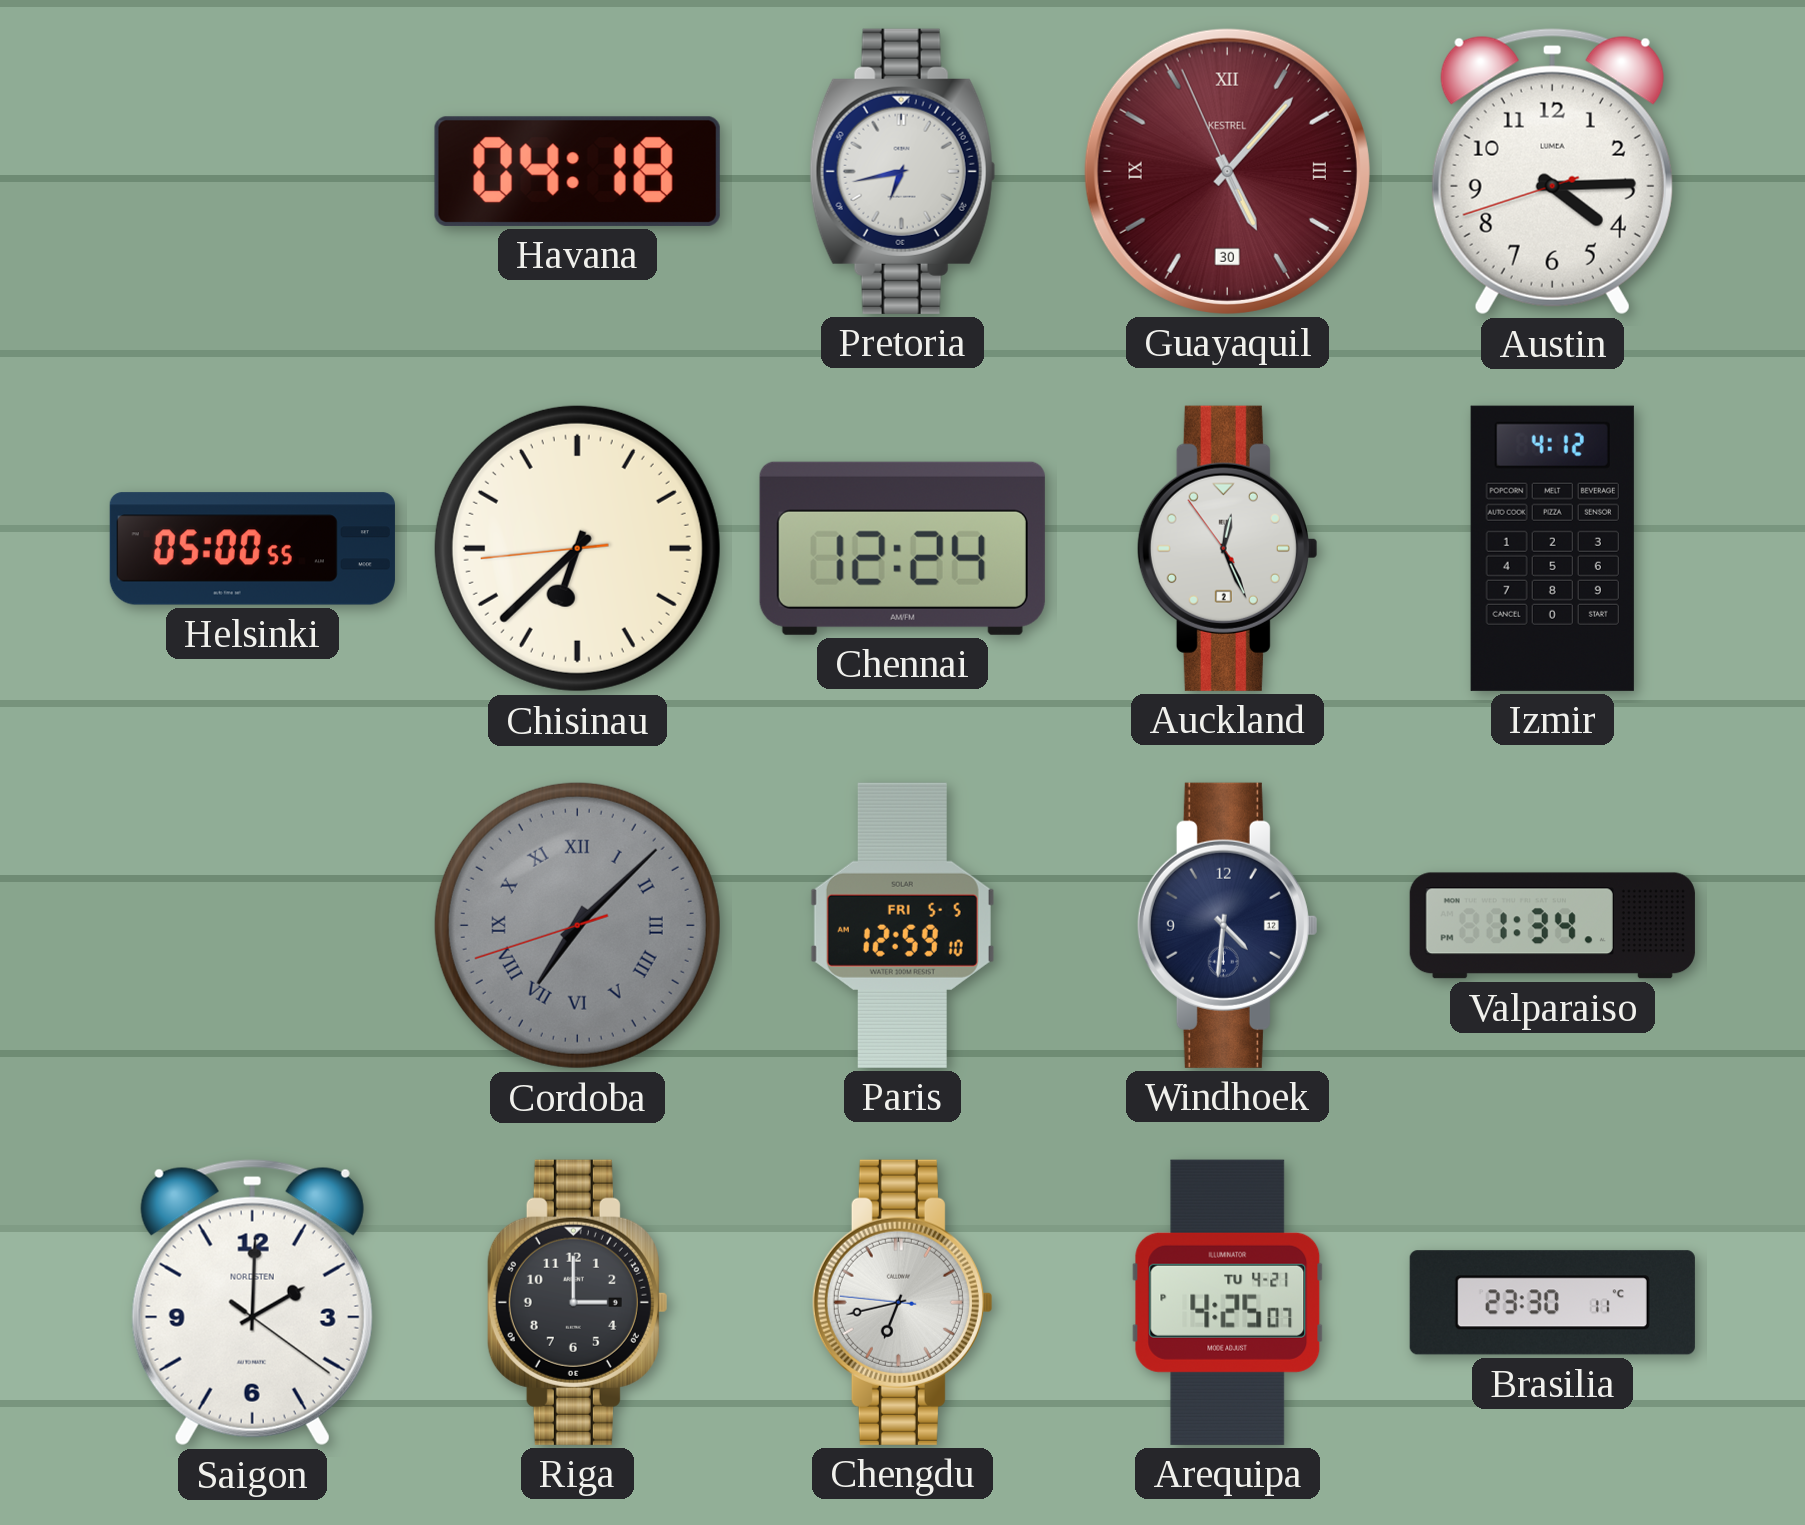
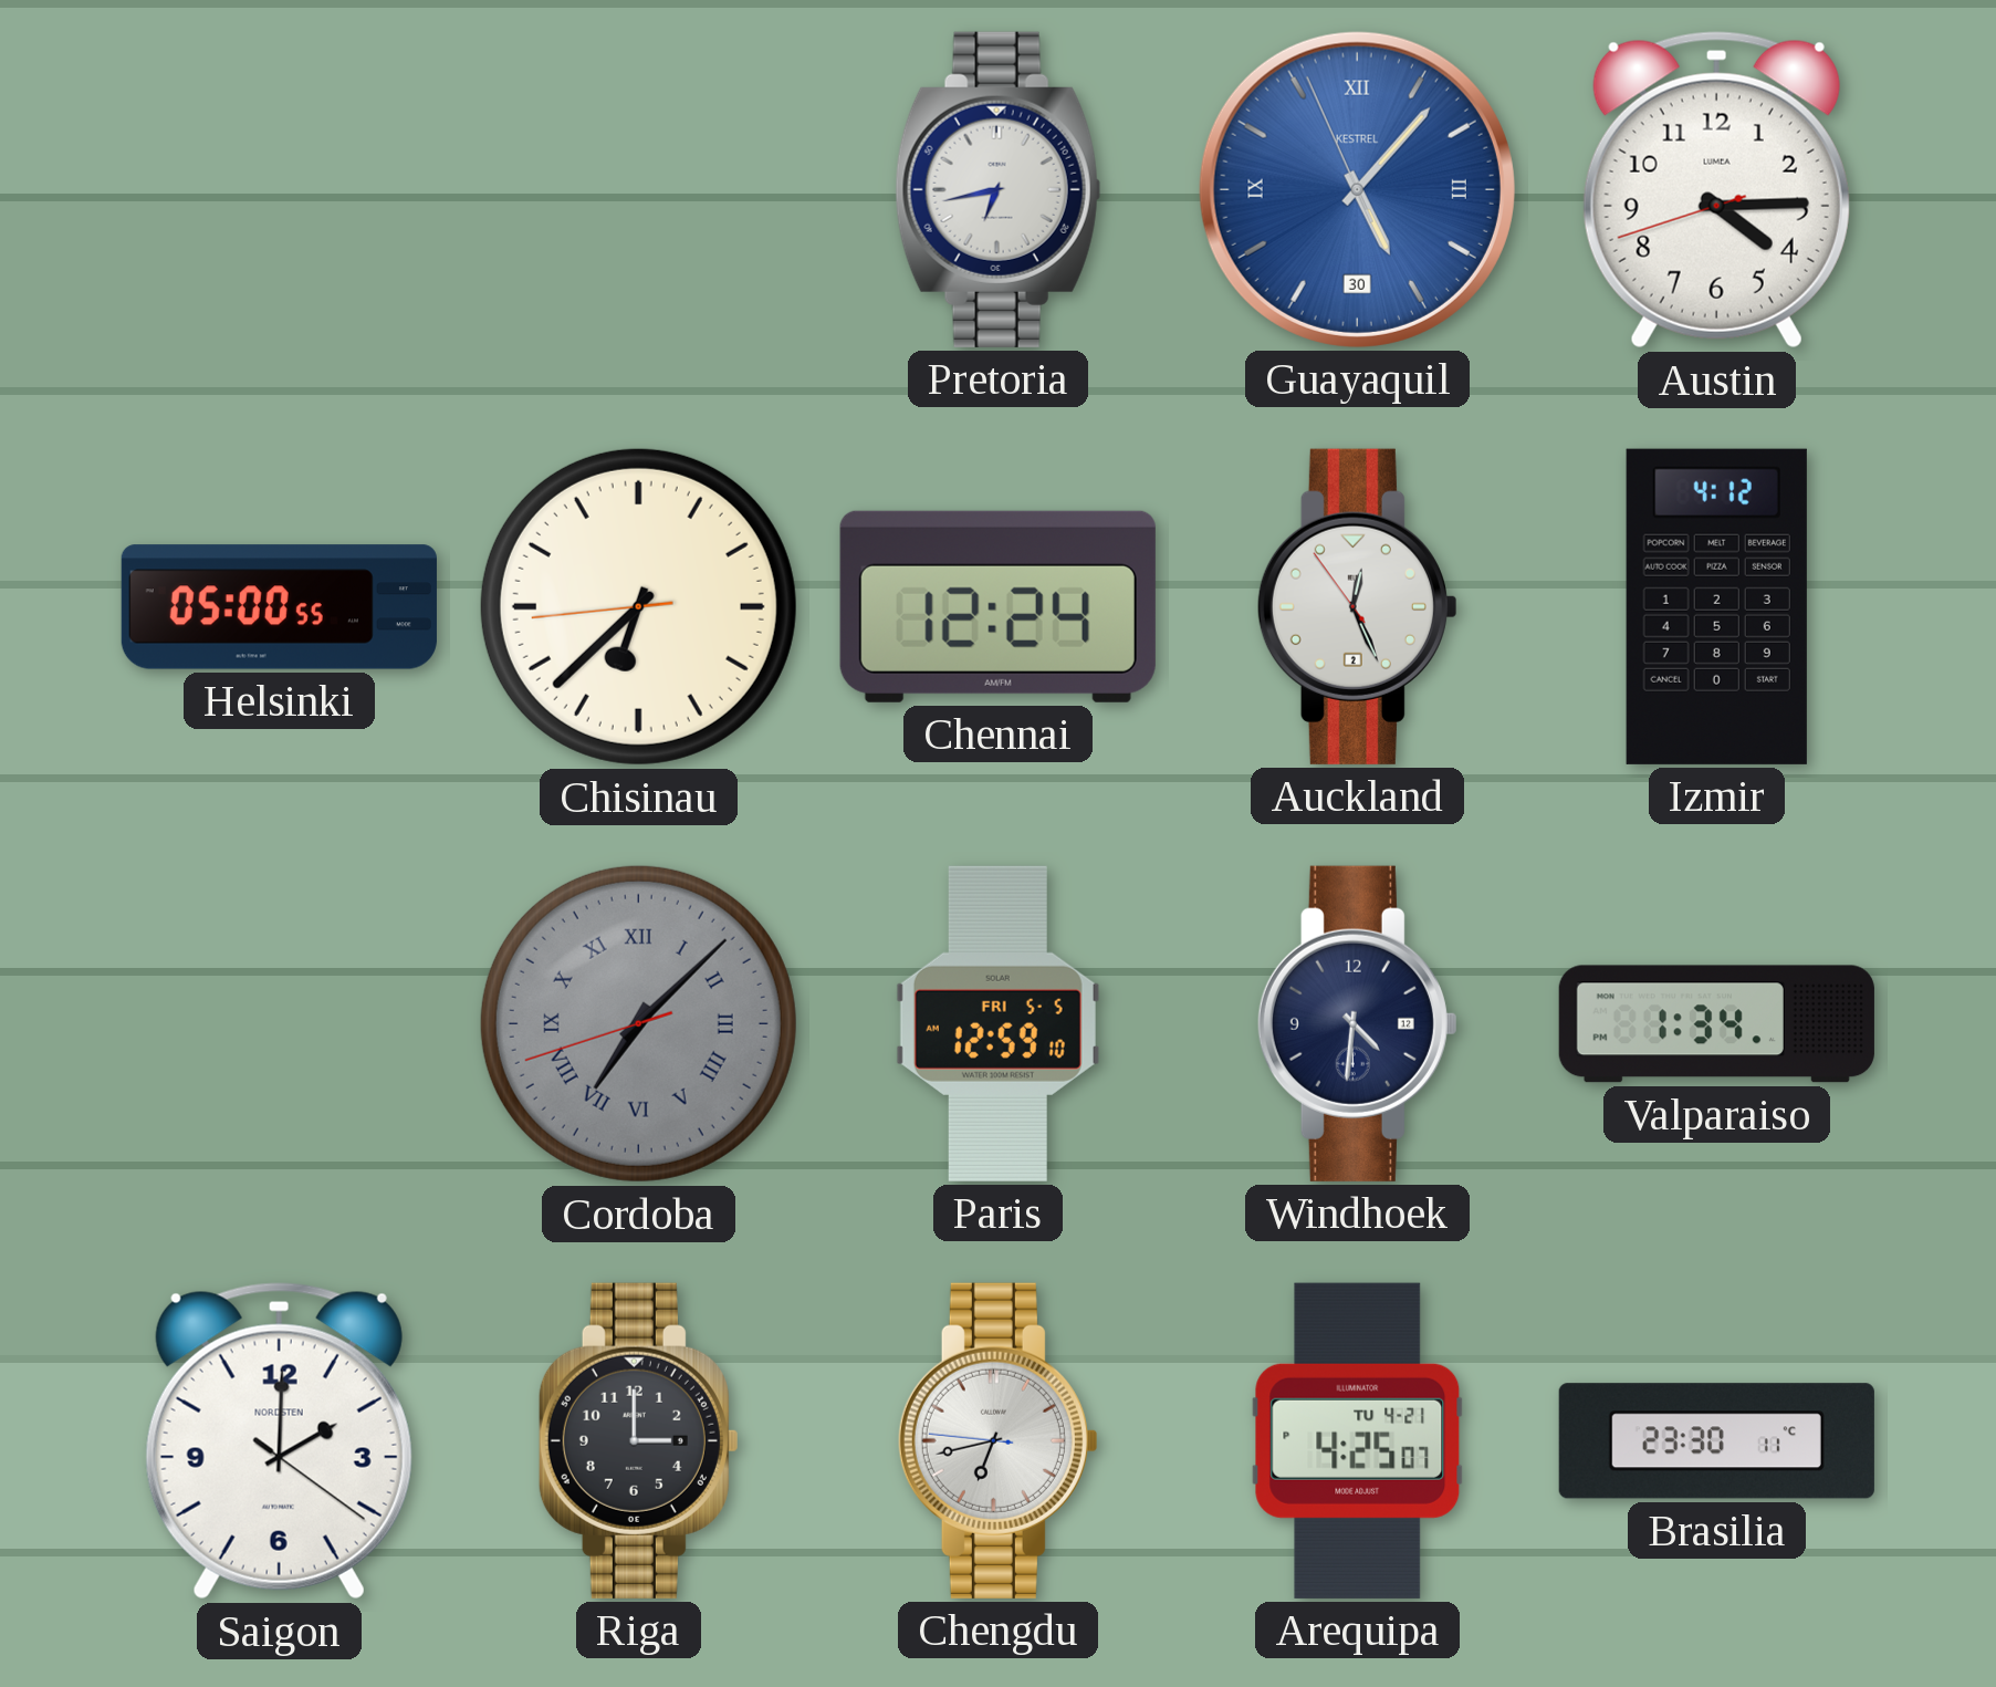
Havana: 04:18 -> none (577, 171)
Guayaquil dial: burgundy -> blue (1357, 189)
